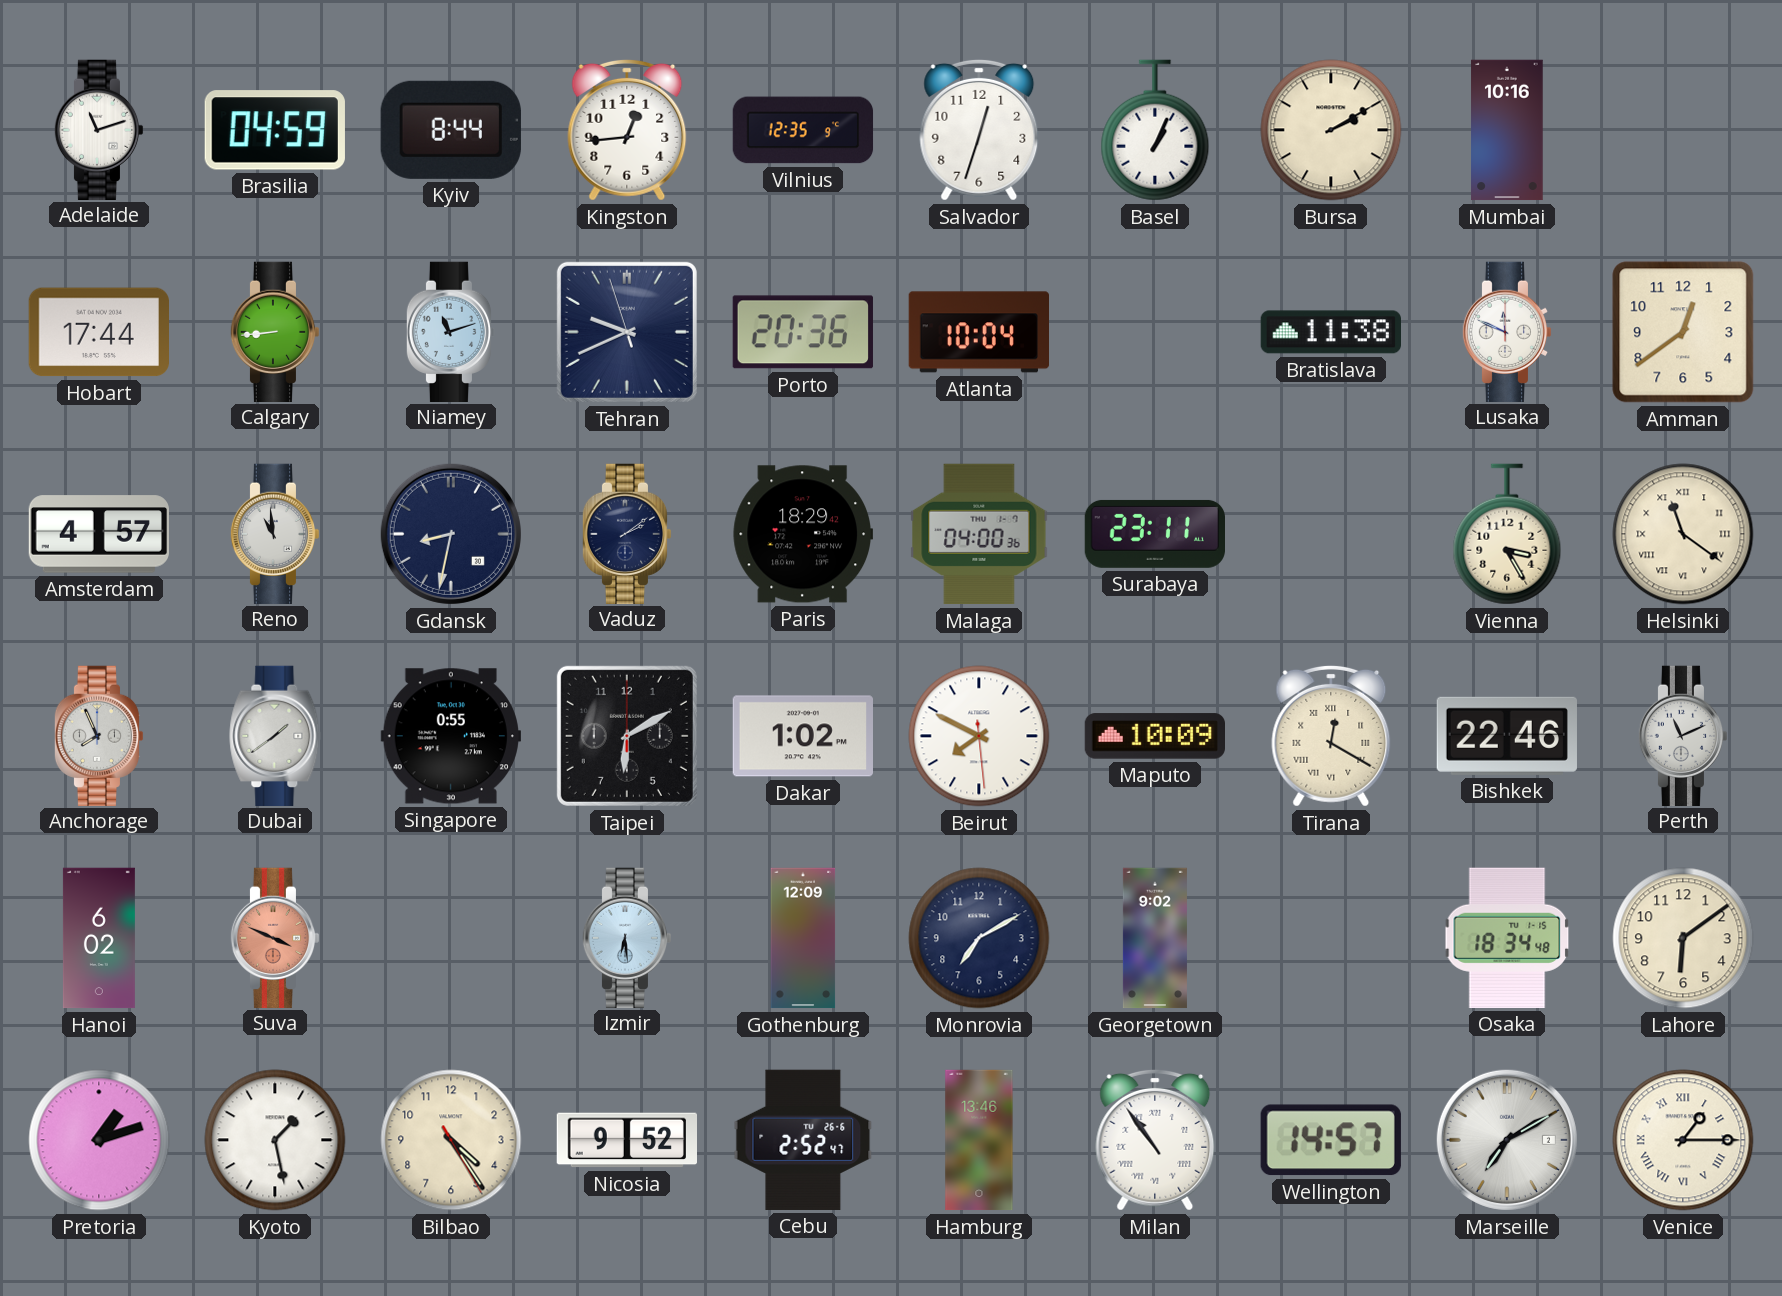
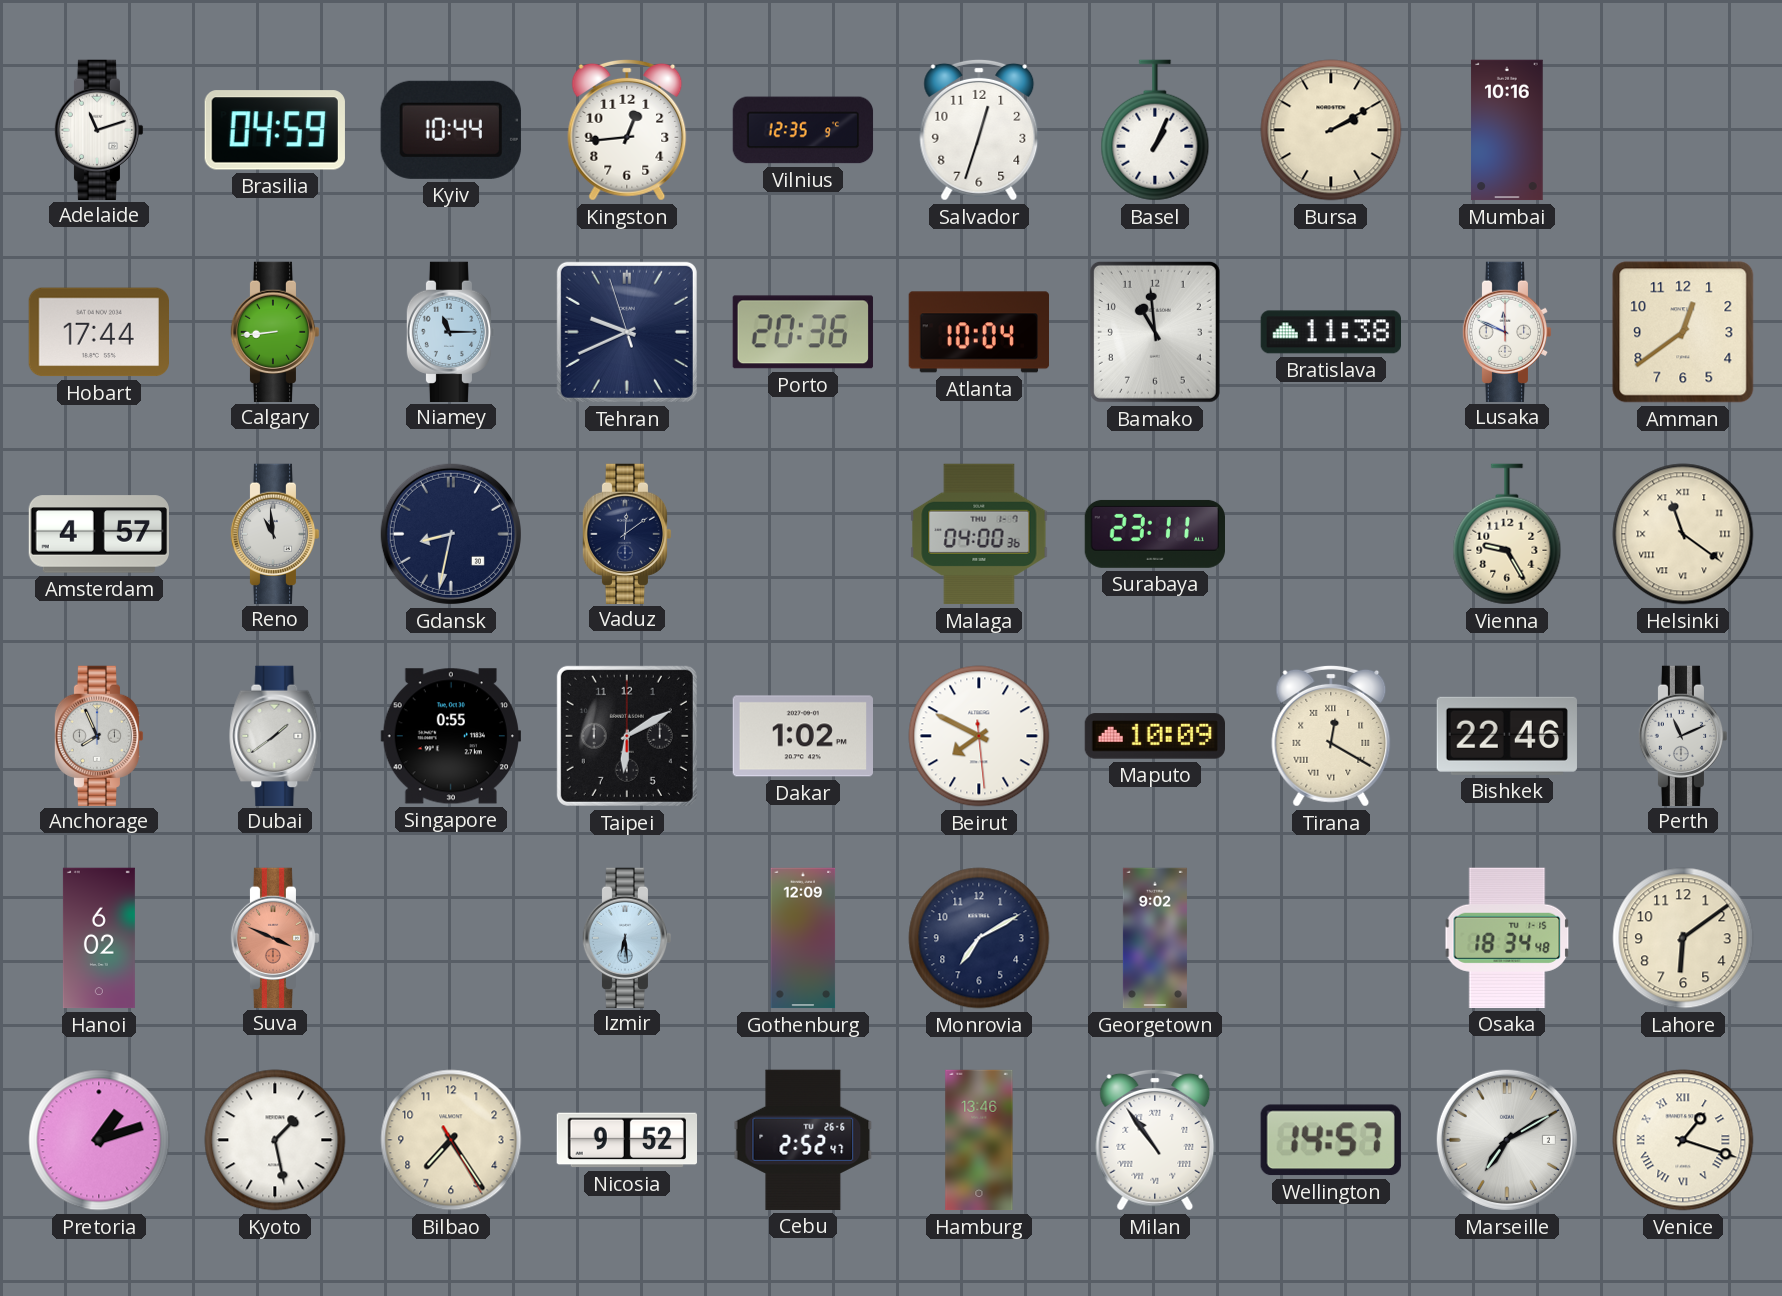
Kyiv: 8:44 -> 10:44 (451, 130)
Niamey: 11:12 -> 11:15 (451, 331)
Bamako: none -> 10:59 (1155, 332)
Vaduz: 2:09 -> 12:09 (627, 533)
Paris: 18:29 -> none (802, 534)
Vienna: 3:25 -> 9:25 (1507, 534)
Bilbao: 4:24 -> 7:24 (451, 1140)
Venice: 1:15 -> 1:18 (1683, 1140)
